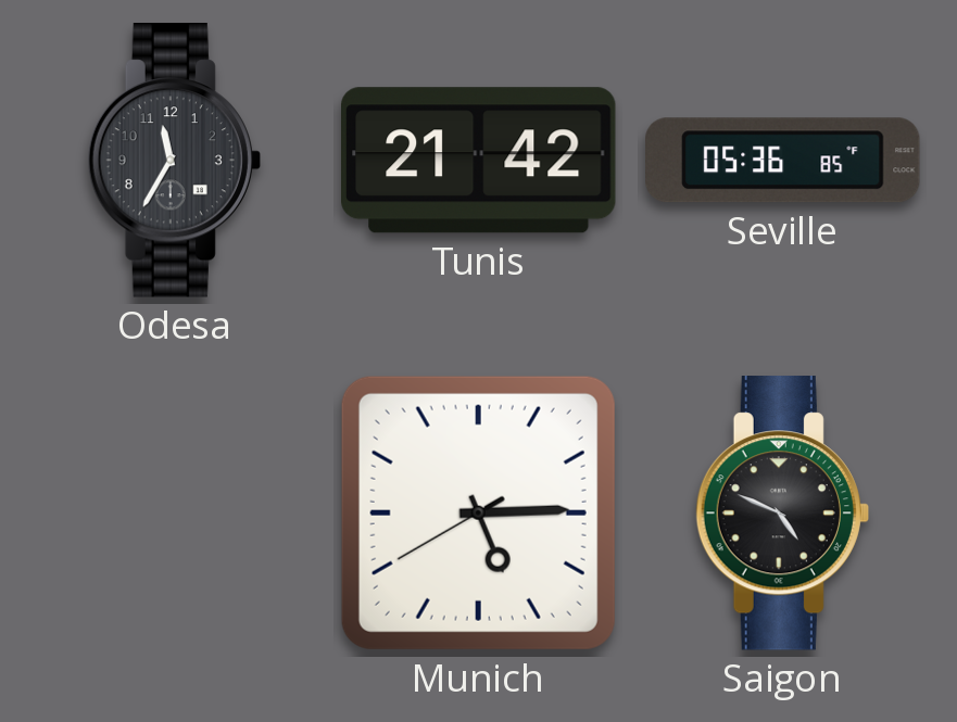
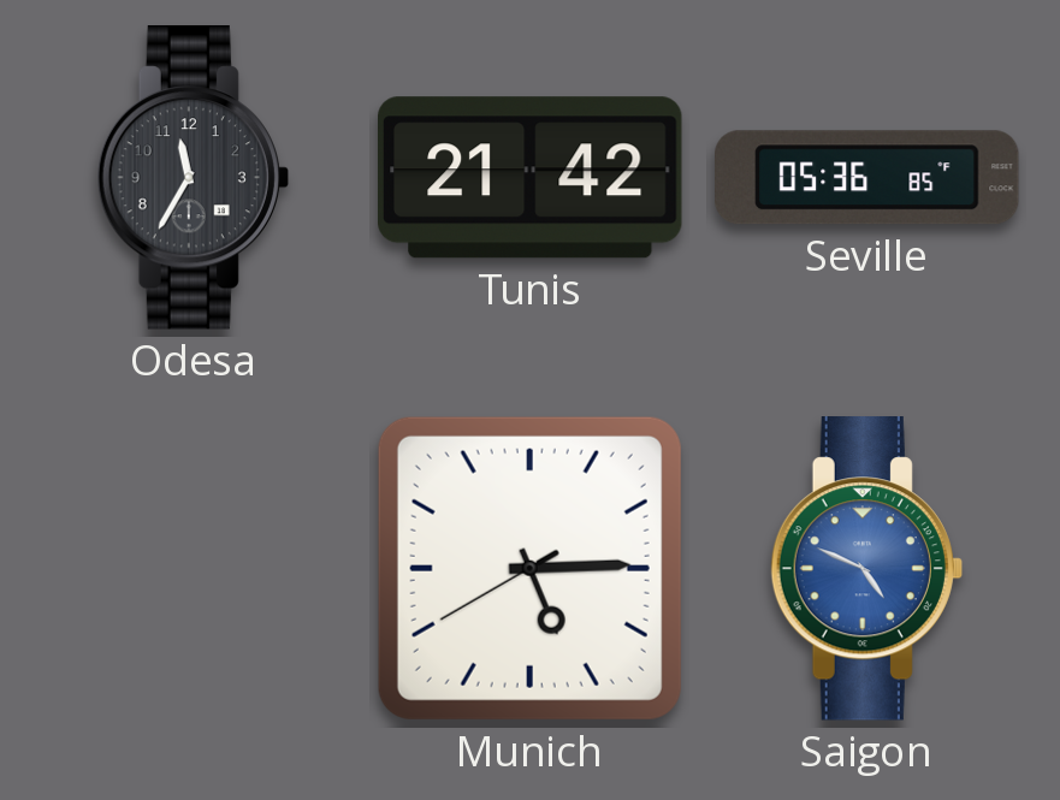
Saigon dial: black -> blue (866, 569)
